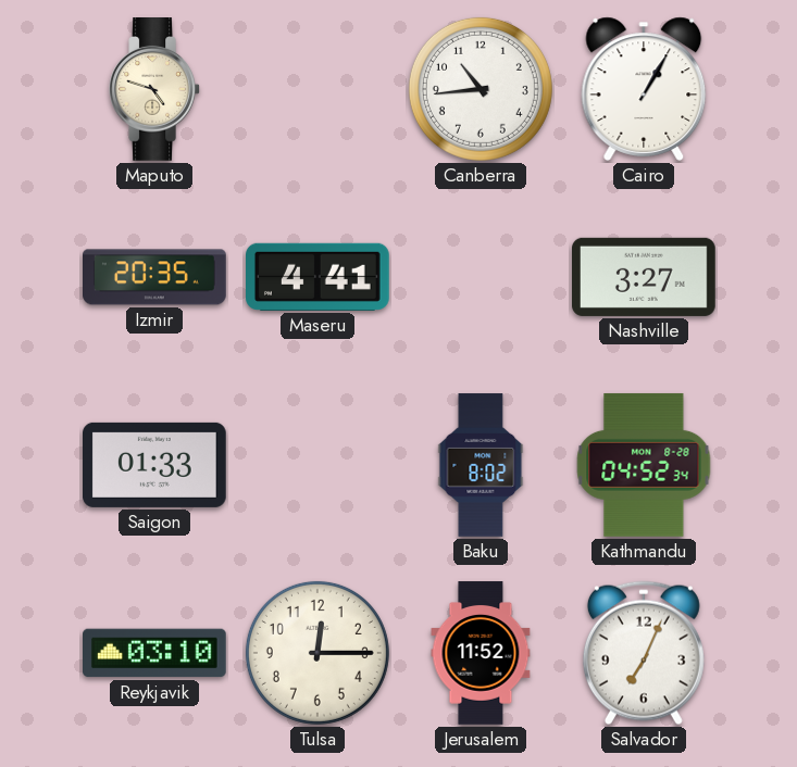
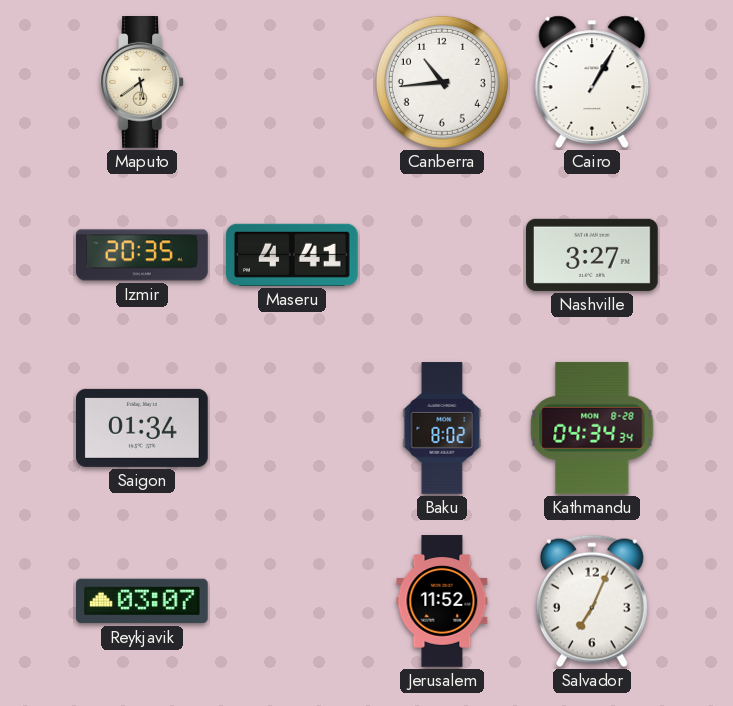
Maputo: 4:48 -> 5:39 (142, 83)
Saigon: 01:33 -> 01:34 (143, 428)
Kathmandu: 04:52 -> 04:34 (592, 428)
Reykjavik: 03:10 -> 03:07 (143, 601)
Tulsa: 12:15 -> none (317, 653)
